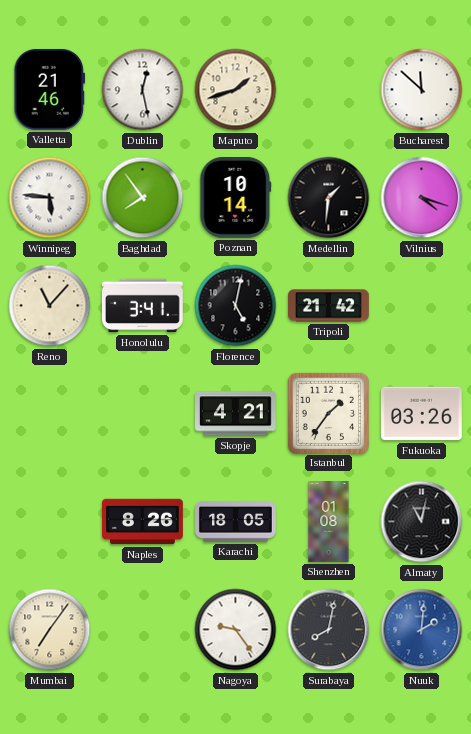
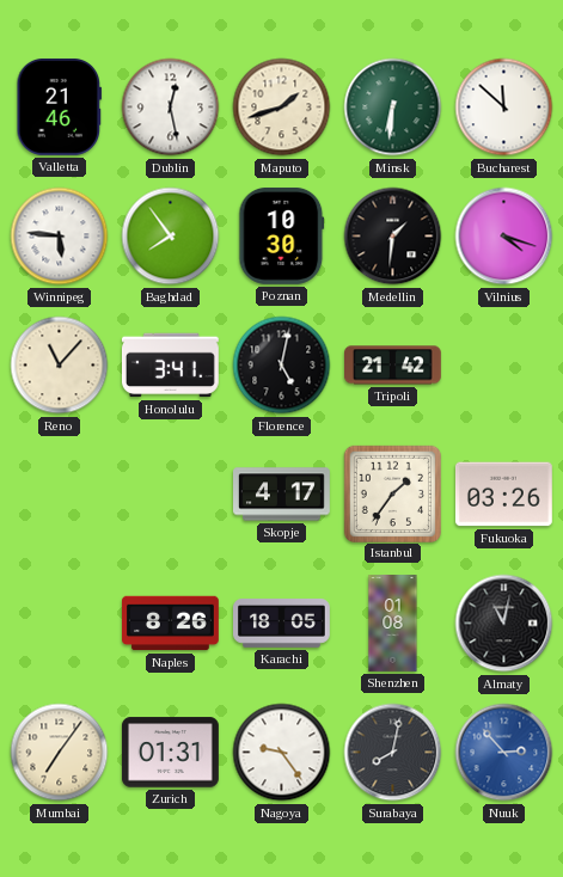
Minsk: none -> 6:31 (393, 108)
Poznan: 10:14 -> 10:30 (282, 235)
Skopje: 4:21 -> 4:17 (282, 495)
Zurich: none -> 01:31 (171, 753)
Nuuk: 2:01 -> 2:53 (504, 753)
